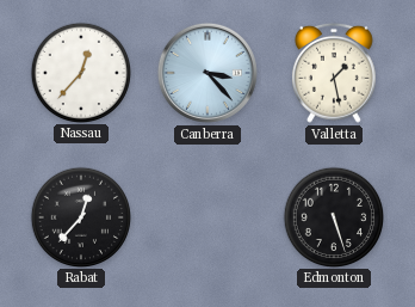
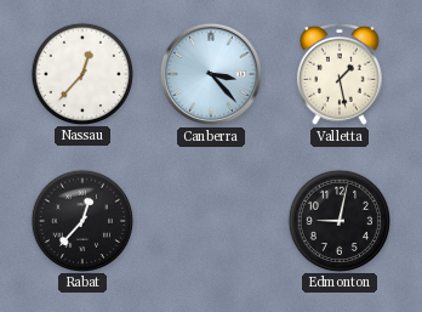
Edmonton: 5:27 -> 9:02 (338, 220)
